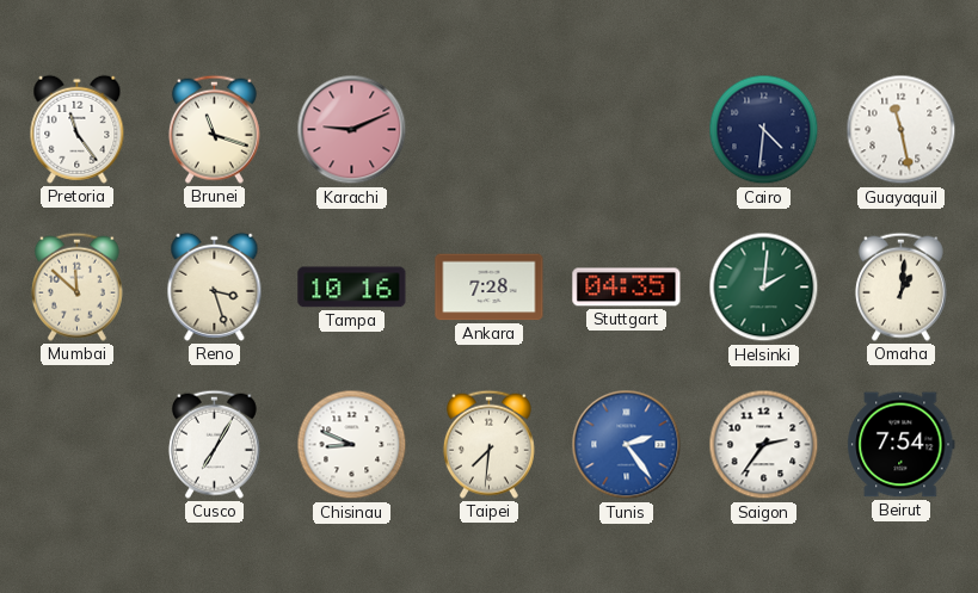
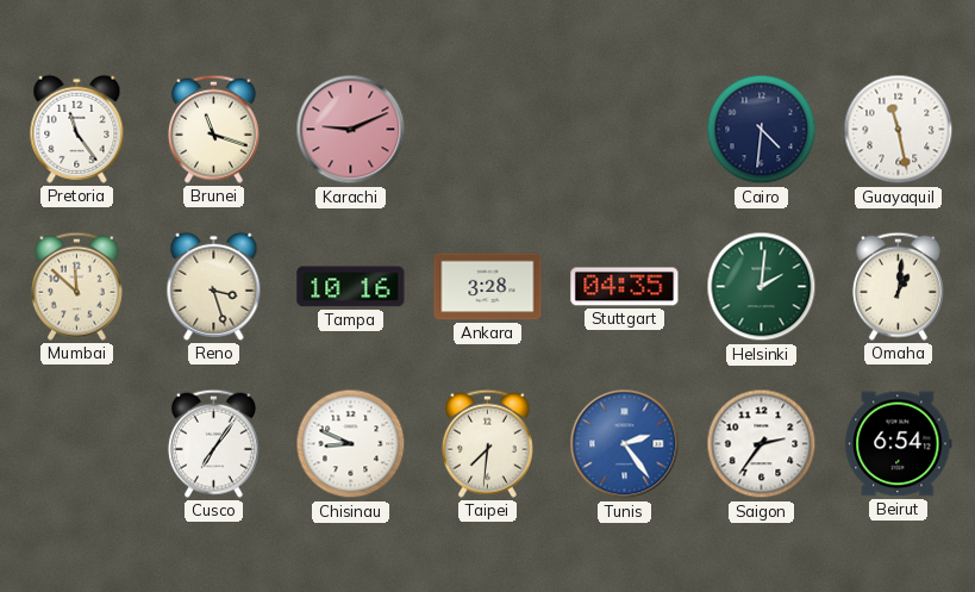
Ankara: 7:28 -> 3:28 (488, 287)
Cusco: 7:05 -> 7:06 (213, 443)
Beirut: 7:54 -> 6:54 (899, 444)
